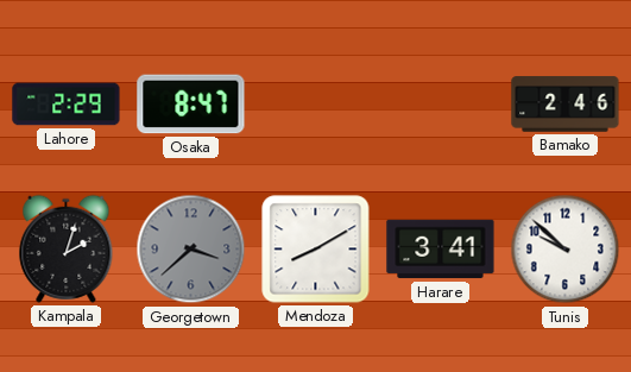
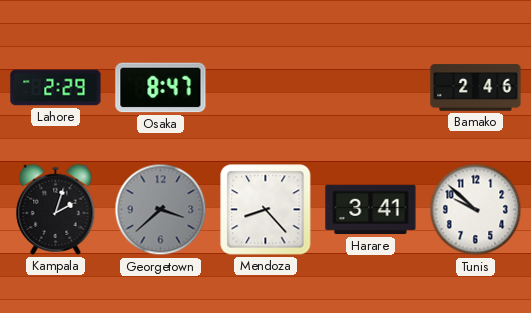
Mendoza: 8:10 -> 8:23 (266, 210)
